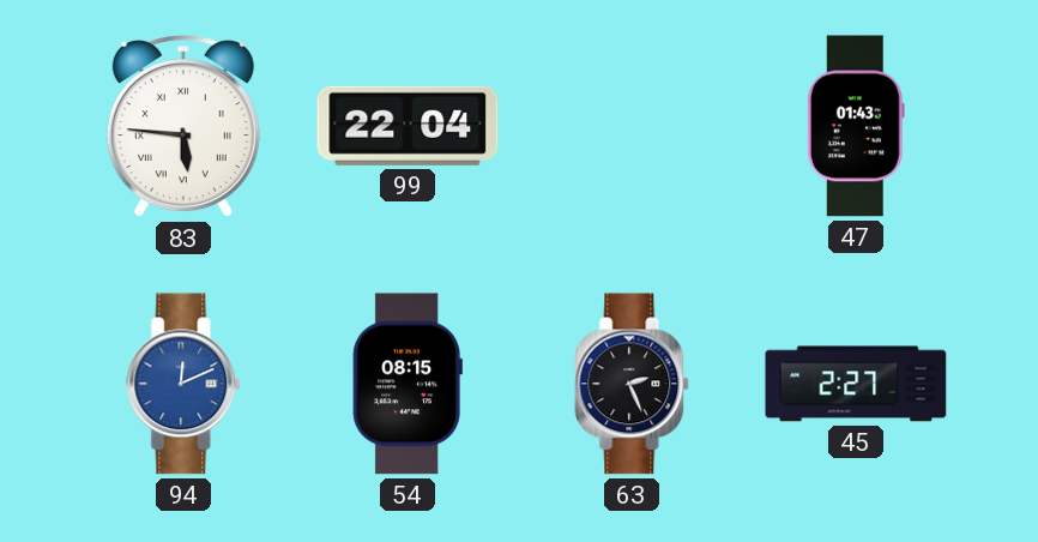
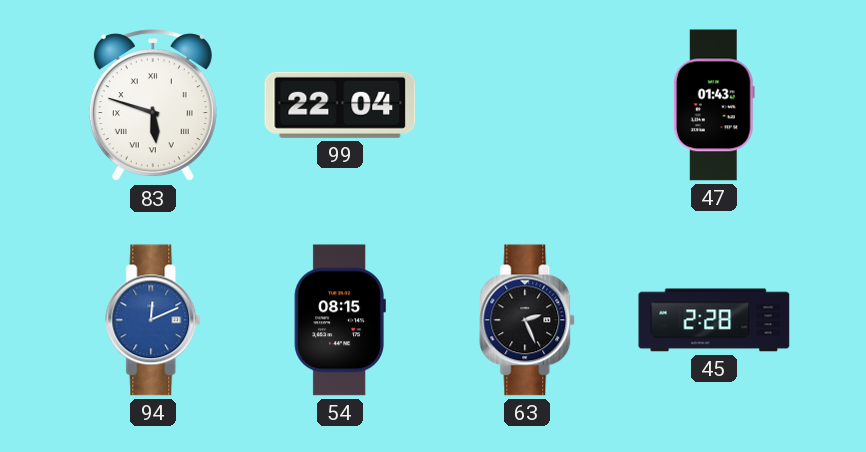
83: 5:46 -> 5:48 (153, 106)
45: 2:27 -> 2:28 (714, 320)
